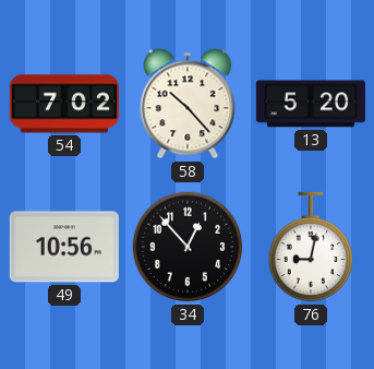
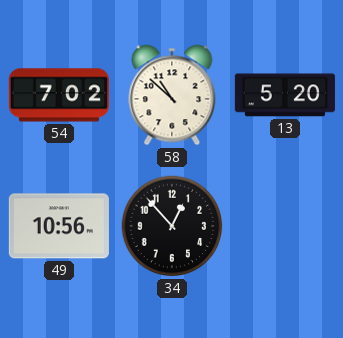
58: 10:23 -> 10:52 (172, 95)
76: 9:02 -> none (311, 247)
